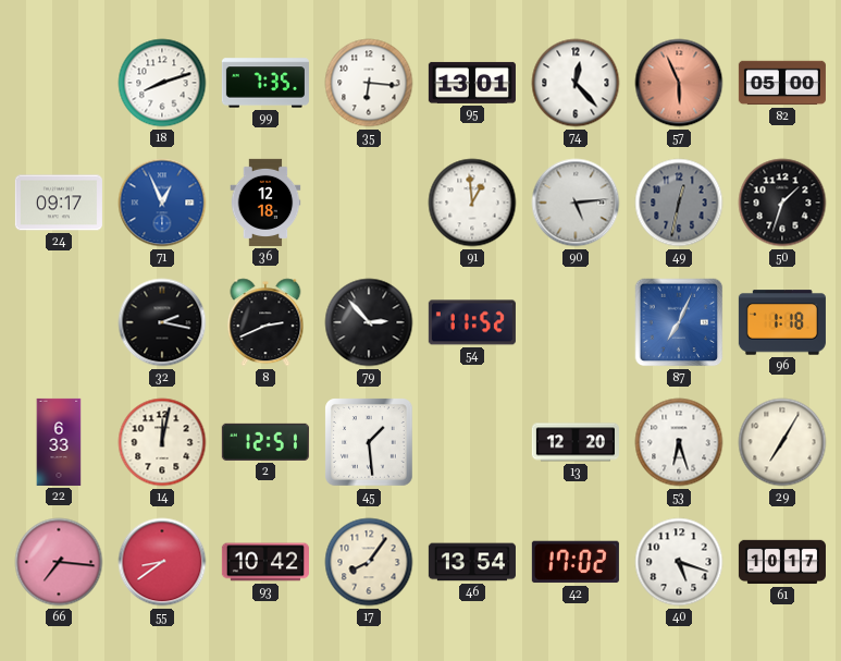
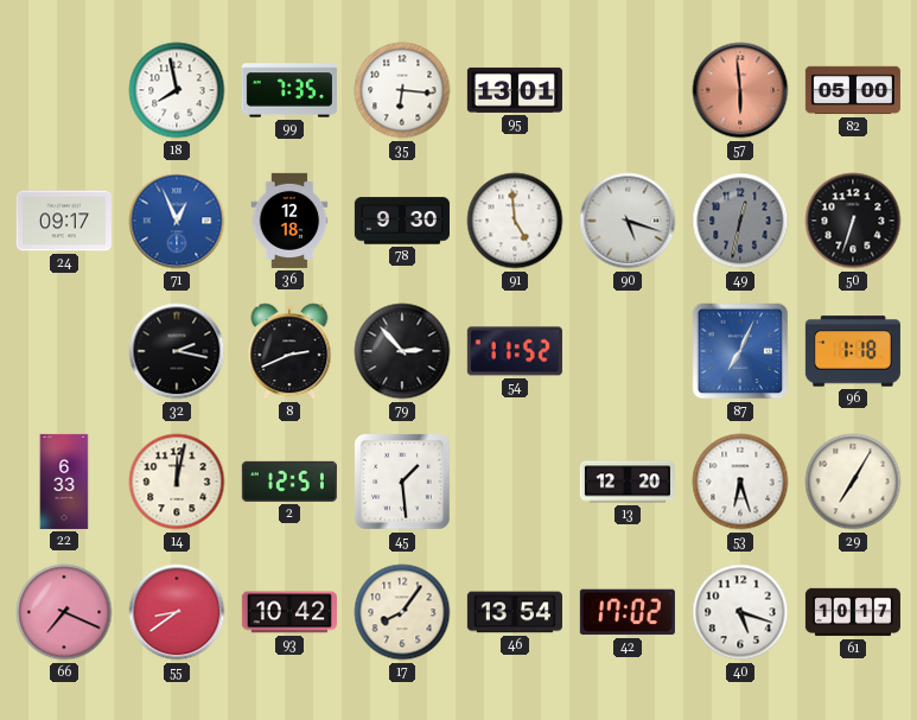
18: 8:12 -> 7:58 (177, 90)
74: 12:23 -> none (576, 83)
57: 5:56 -> 5:59 (740, 90)
78: none -> 9:30 (402, 221)
91: 12:59 -> 4:59 (515, 221)
90: 5:14 -> 5:18 (628, 221)
50: 1:33 -> 6:33 (853, 221)
66: 7:16 -> 7:19 (64, 612)
